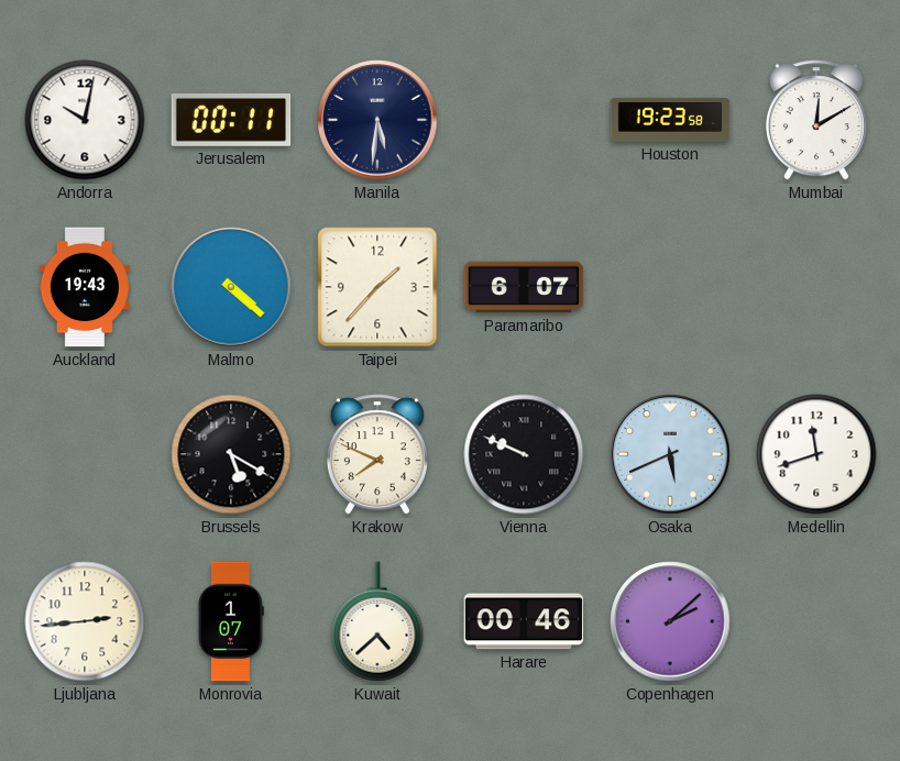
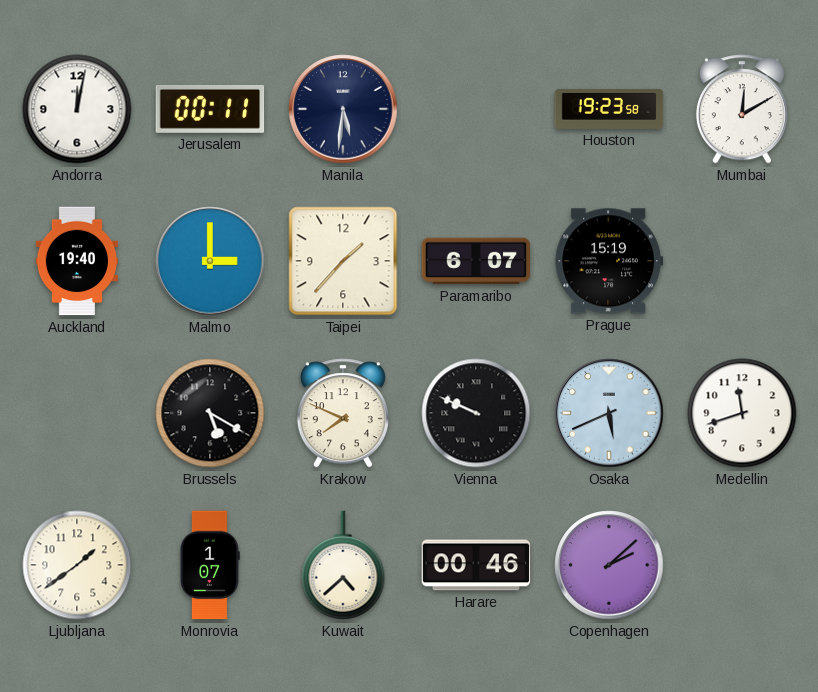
Andorra: 10:02 -> 12:02 (77, 109)
Auckland: 19:43 -> 19:40 (76, 261)
Malmo: 4:22 -> 3:00 (210, 261)
Prague: none -> 15:19 (609, 261)
Ljubljana: 2:44 -> 1:39 (77, 565)
